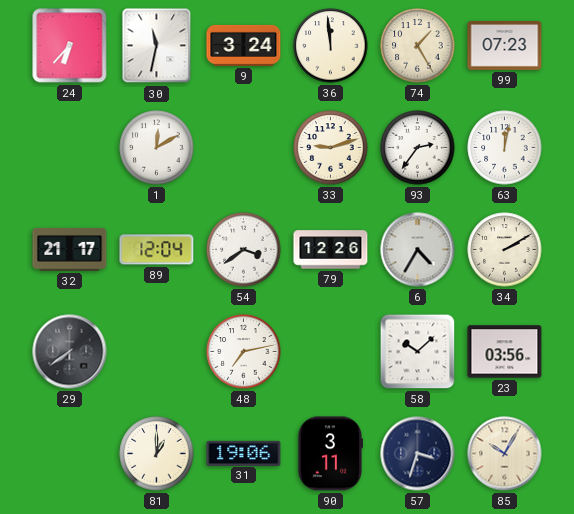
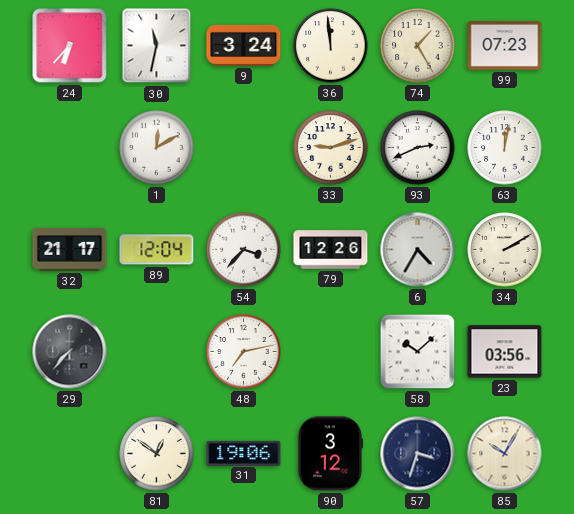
93: 2:36 -> 2:41 (418, 148)
54: 3:39 -> 3:37 (244, 250)
29: 7:39 -> 7:37 (70, 352)
81: 1:00 -> 12:51 (157, 454)
90: 3:11 -> 3:12 (330, 454)
